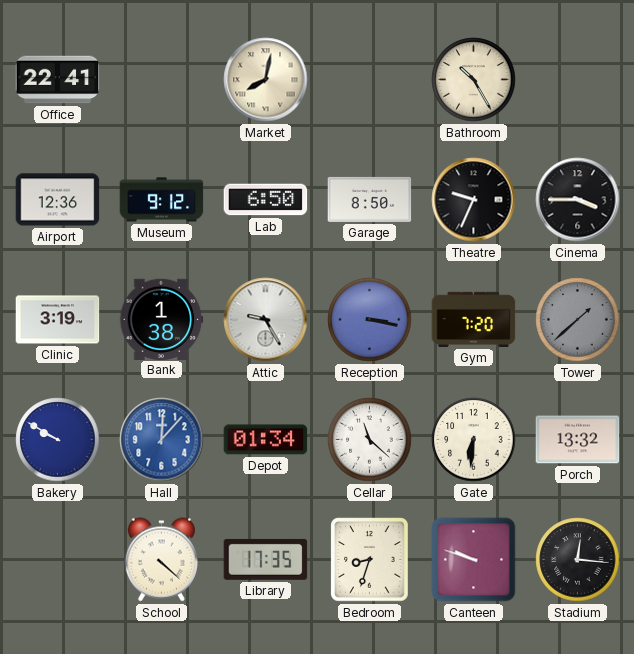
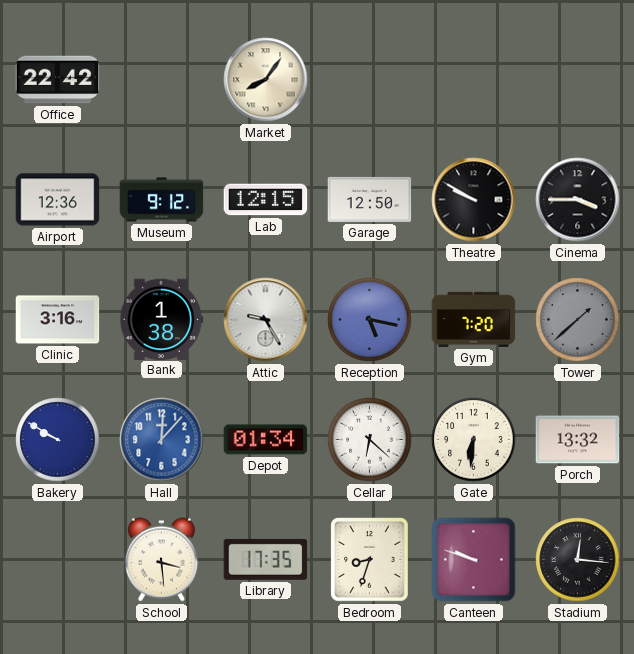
Office: 22:41 -> 22:42 (58, 80)
Market: 8:02 -> 8:06 (266, 80)
Bathroom: 10:25 -> none (474, 80)
Lab: 6:50 -> 12:15 (266, 200)
Garage: 8:50 -> 12:50 (370, 199)
Theatre: 9:34 -> 9:50 (474, 200)
Clinic: 3:19 -> 3:16 (58, 320)
Reception: 3:17 -> 5:17 (370, 320)
Cellar: 11:22 -> 6:22 (370, 440)
School: 4:22 -> 3:29 (161, 560)
